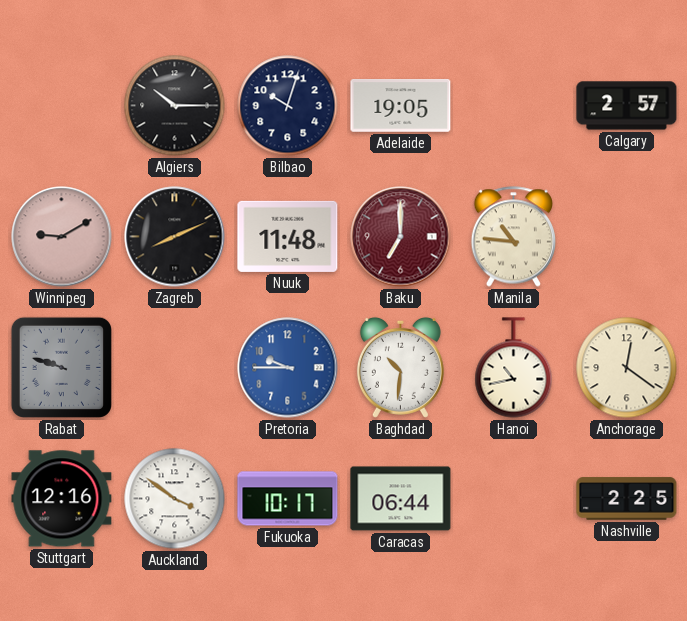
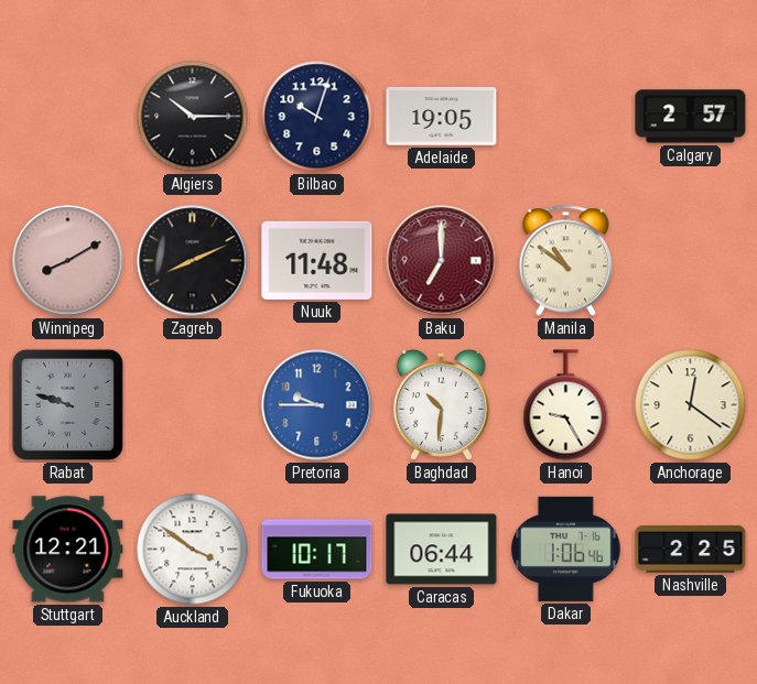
Winnipeg: 9:10 -> 8:10 (68, 261)
Manila: 10:46 -> 10:51 (565, 261)
Hanoi: 10:43 -> 9:25 (566, 405)
Stuttgart: 12:16 -> 12:21 (68, 550)
Dakar: none -> 1:06 (566, 549)
